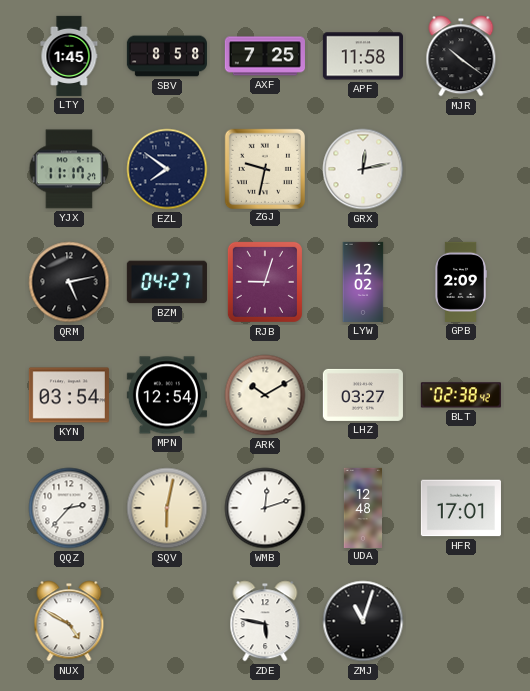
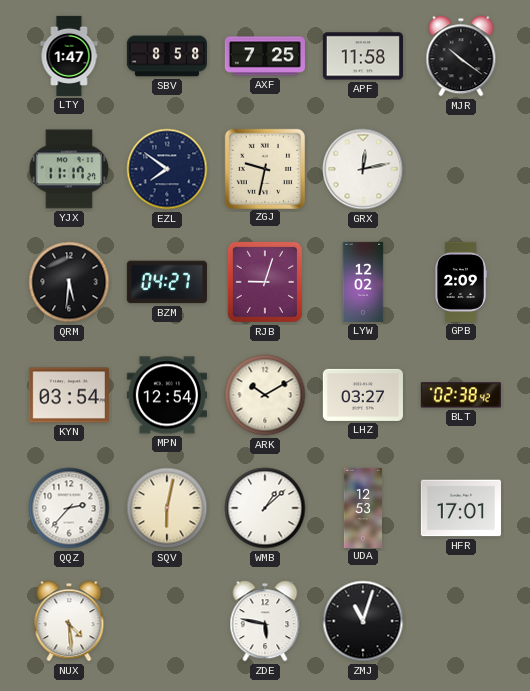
LTY: 1:45 -> 1:47 (69, 56)
QRM: 5:13 -> 5:31 (69, 282)
WMB: 12:12 -> 1:08 (265, 508)
UDA: 12:48 -> 12:53 (362, 507)
NUX: 4:50 -> 4:29 (69, 621)
